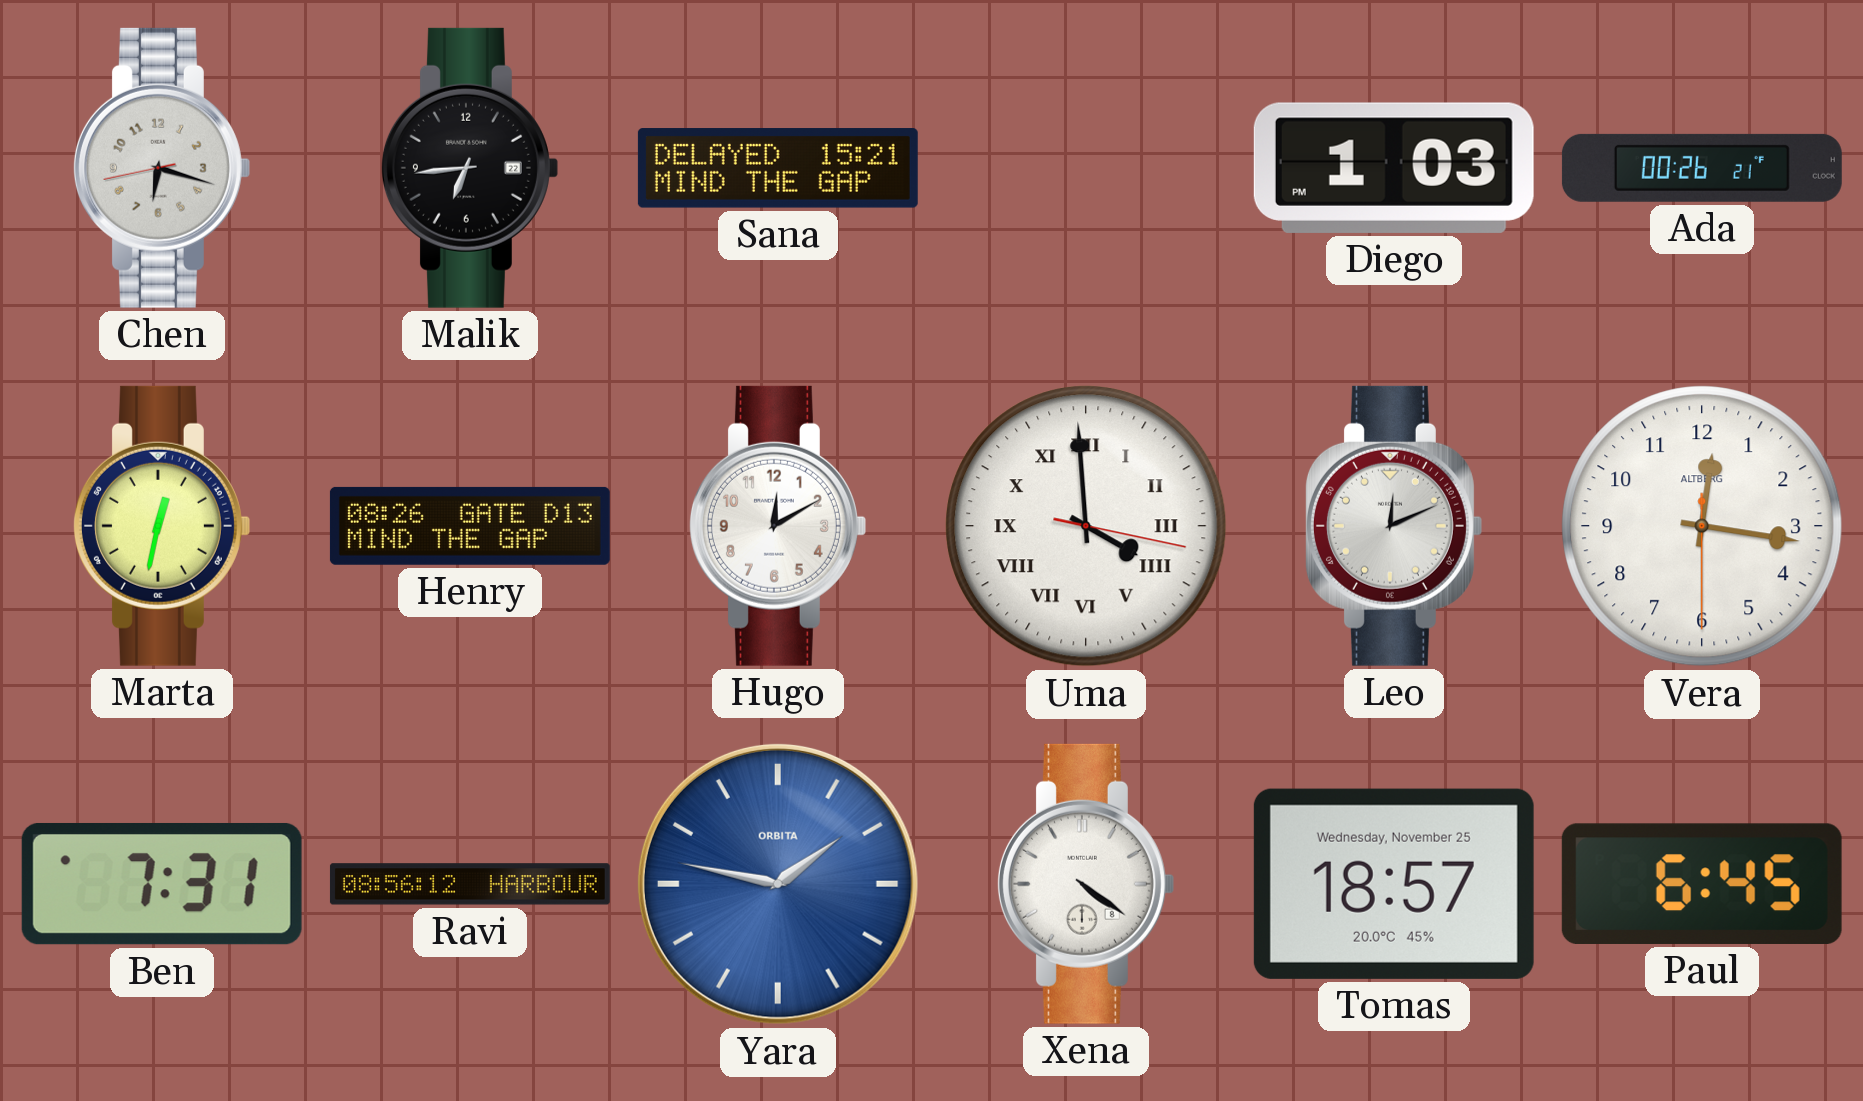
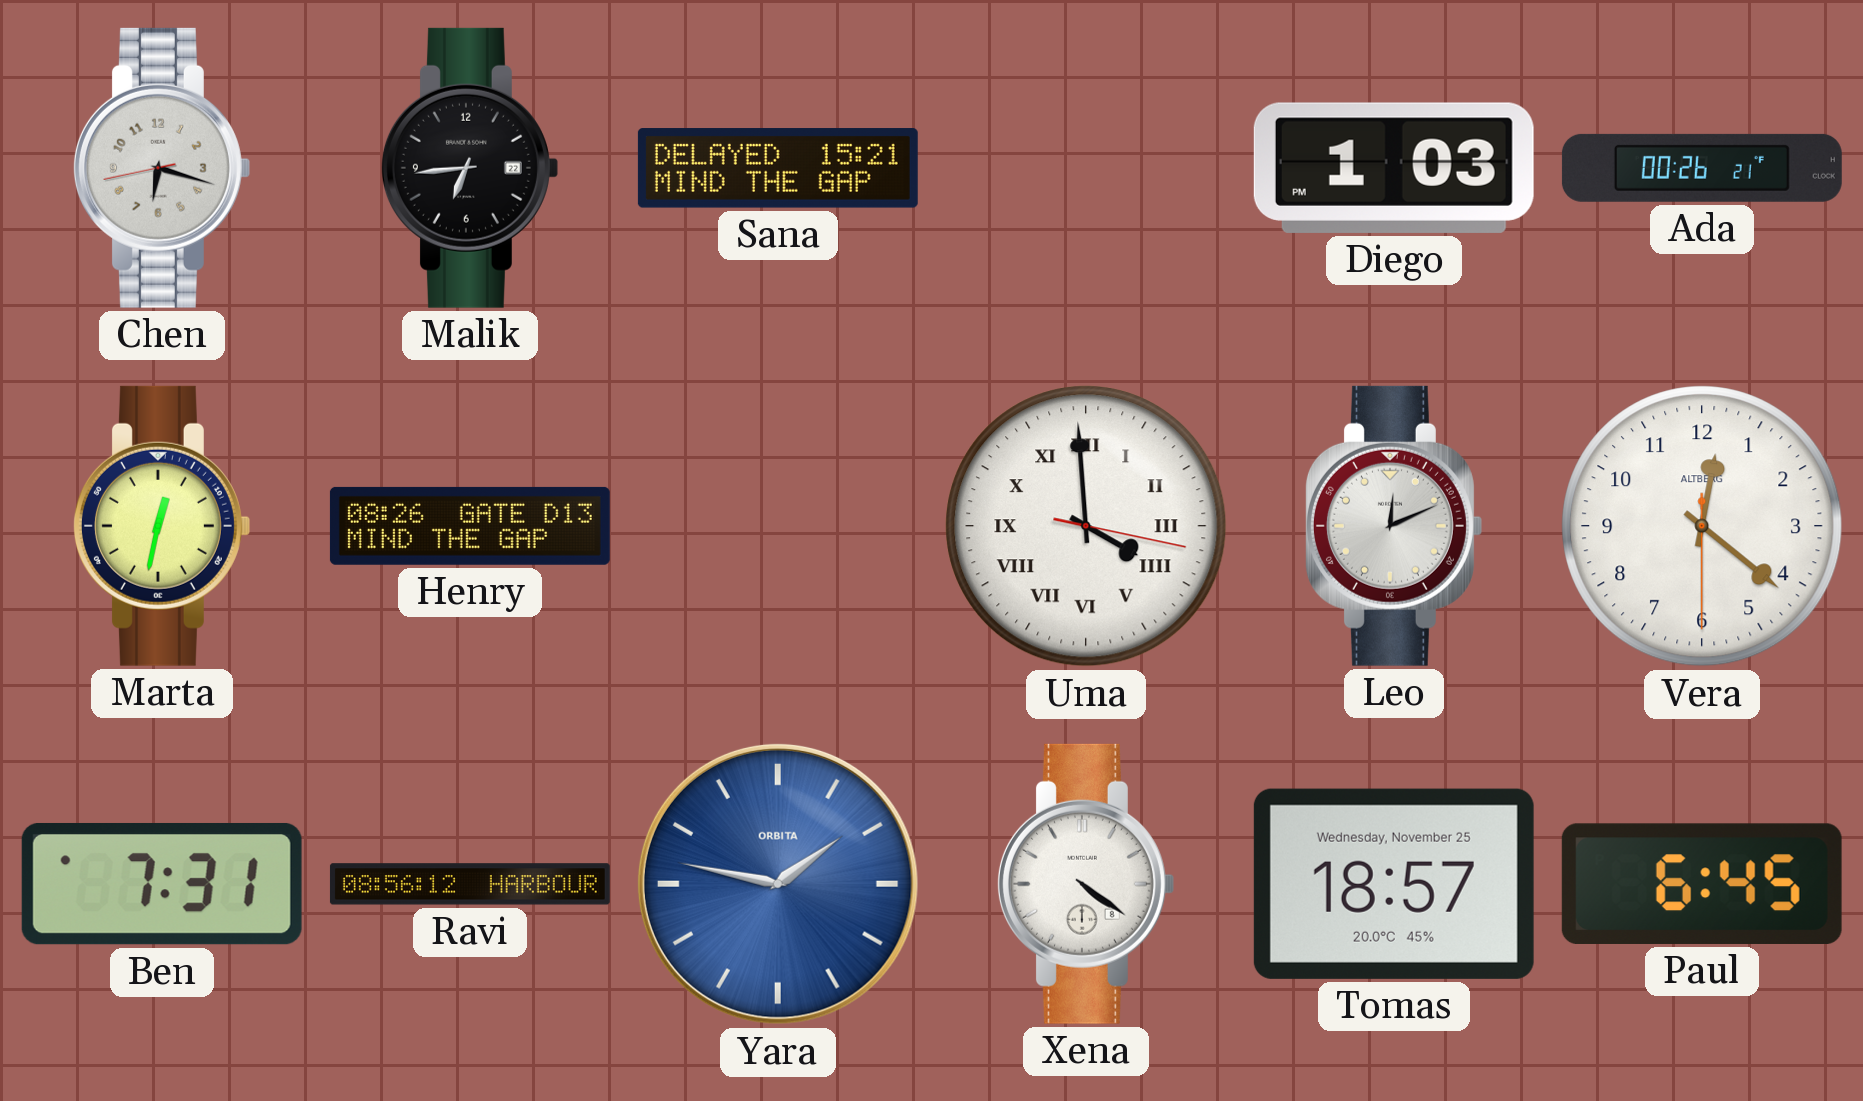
Hugo: 12:10 -> none (777, 526)
Vera: 12:16 -> 12:21 (1702, 526)
